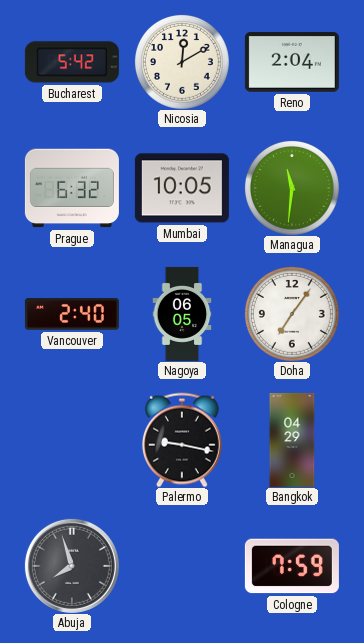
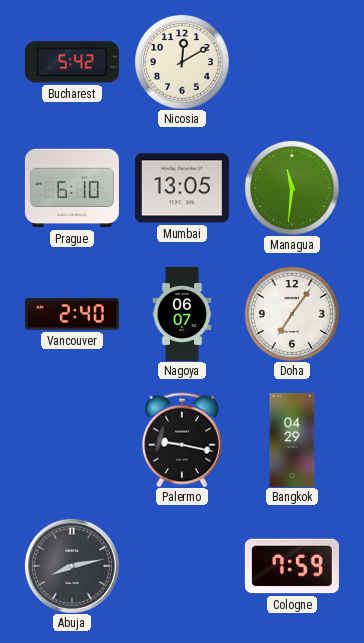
Reno: 2:04 -> none (292, 62)
Prague: 6:32 -> 6:10 (72, 188)
Mumbai: 10:05 -> 13:05 (182, 188)
Nagoya: 06:05 -> 06:07 (182, 314)
Abuja: 7:57 -> 8:13 (72, 566)
